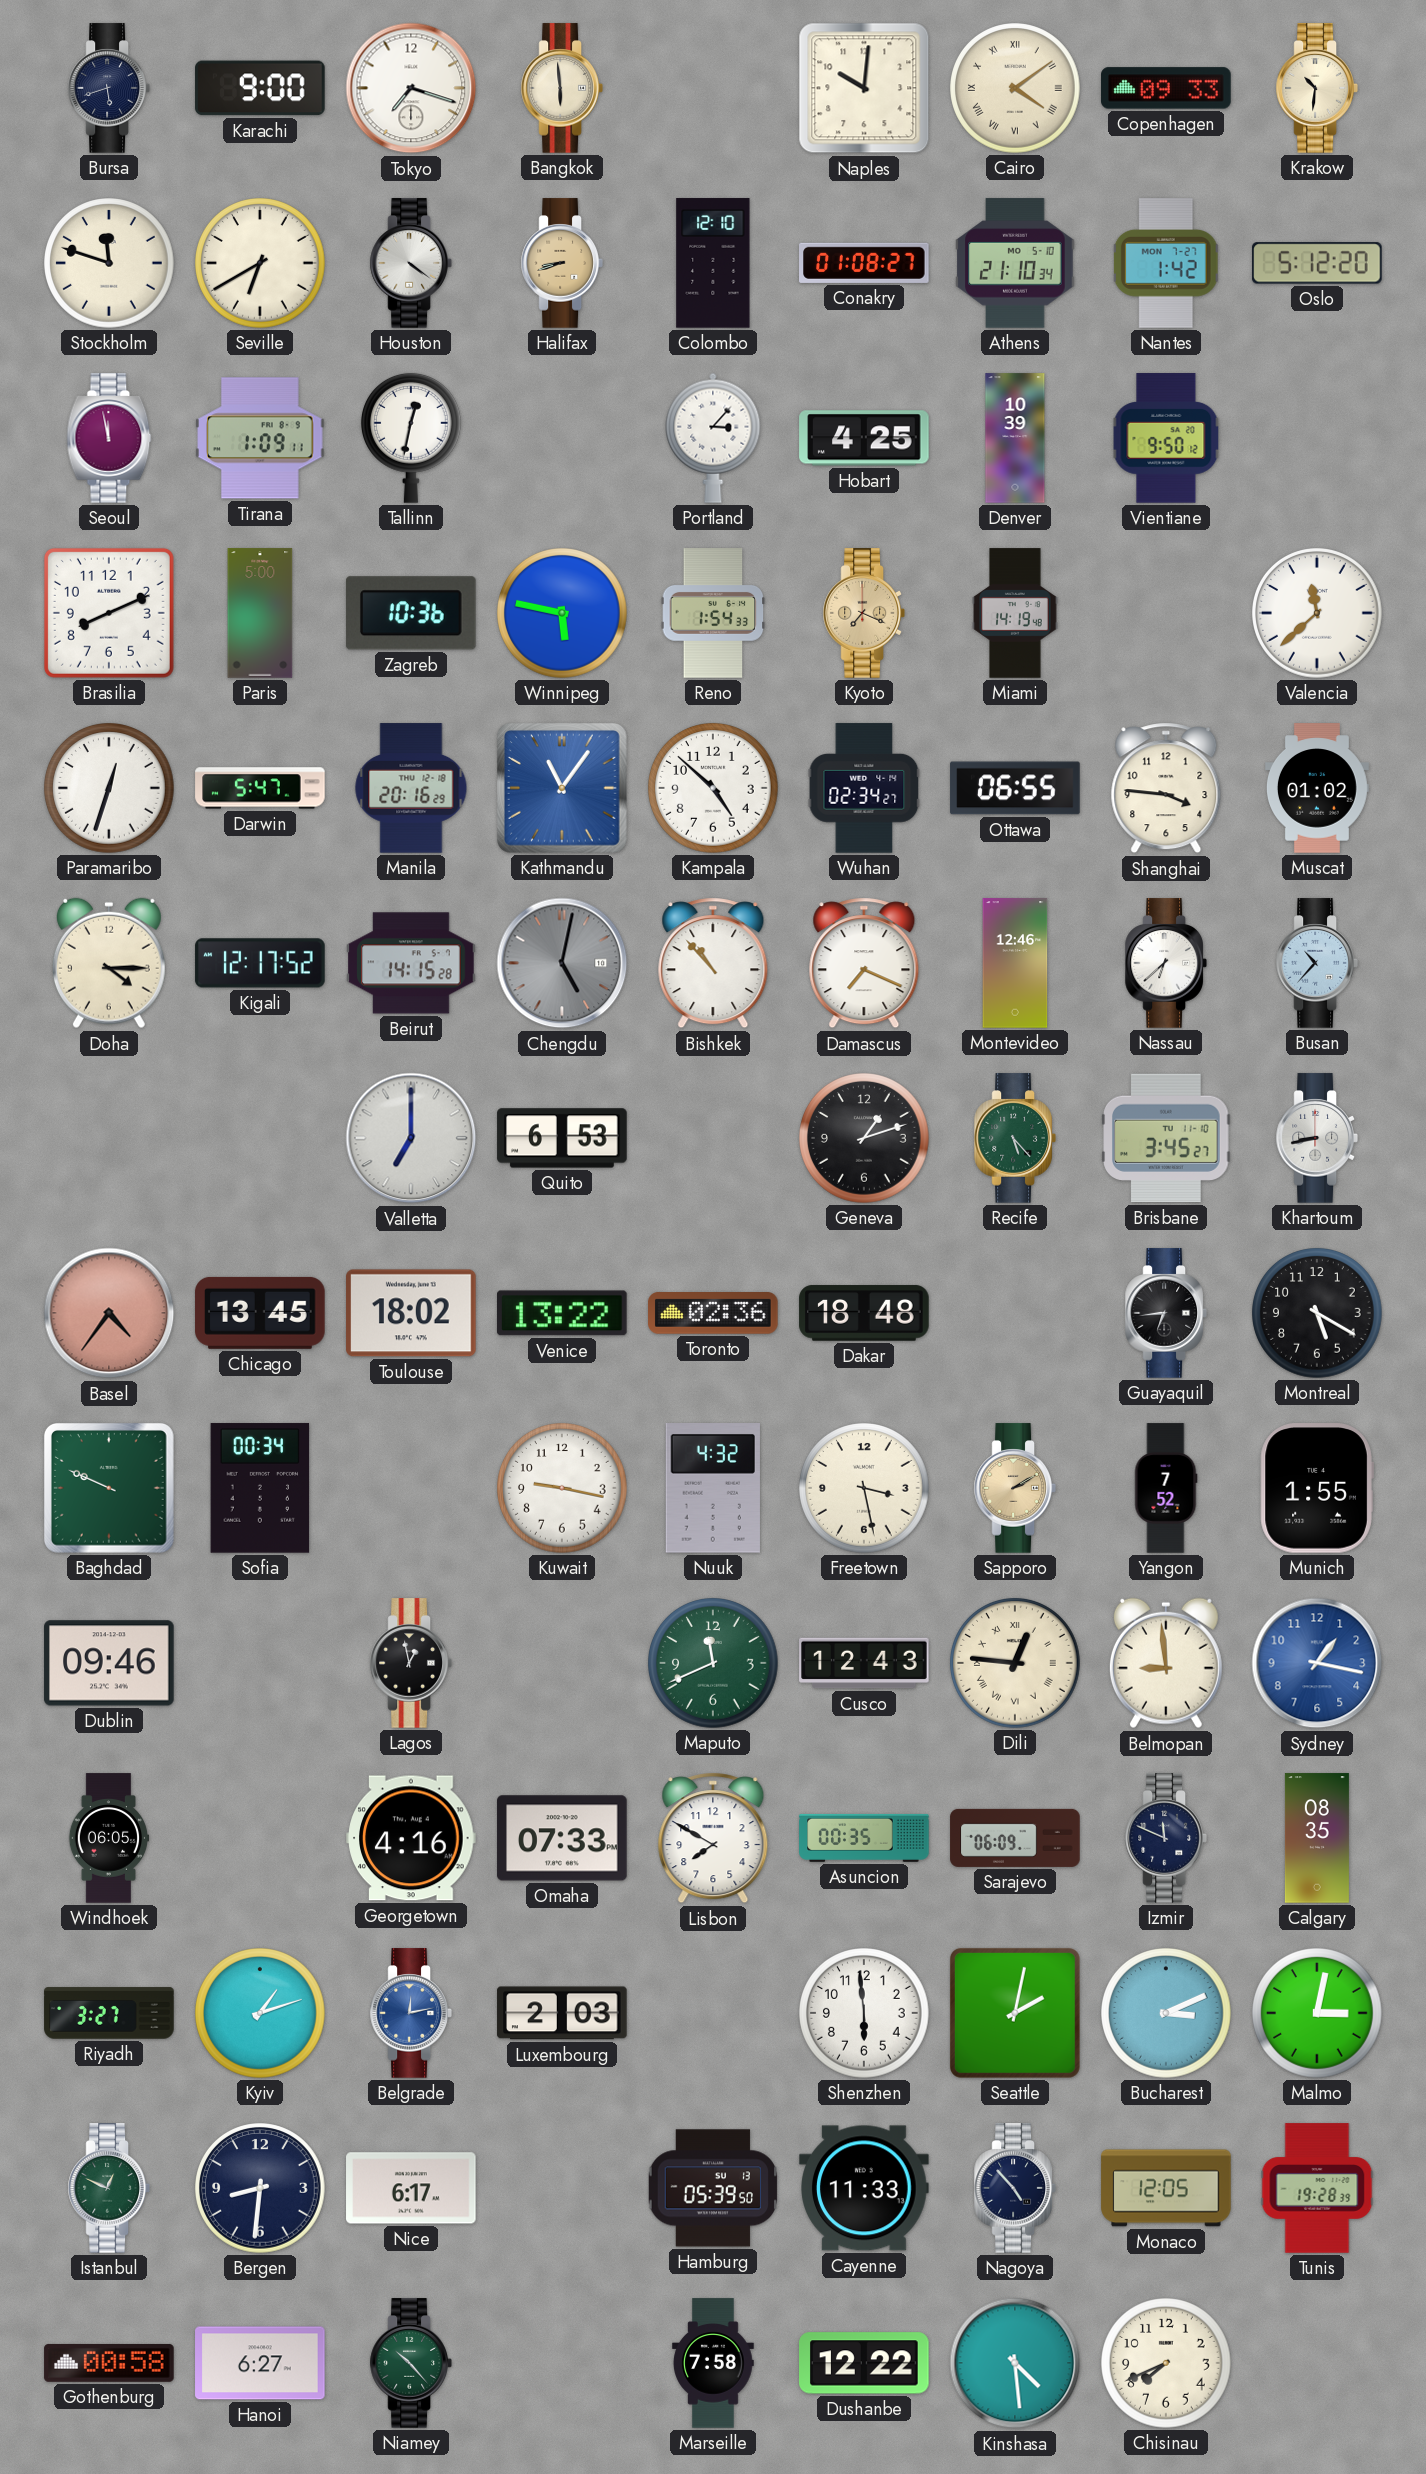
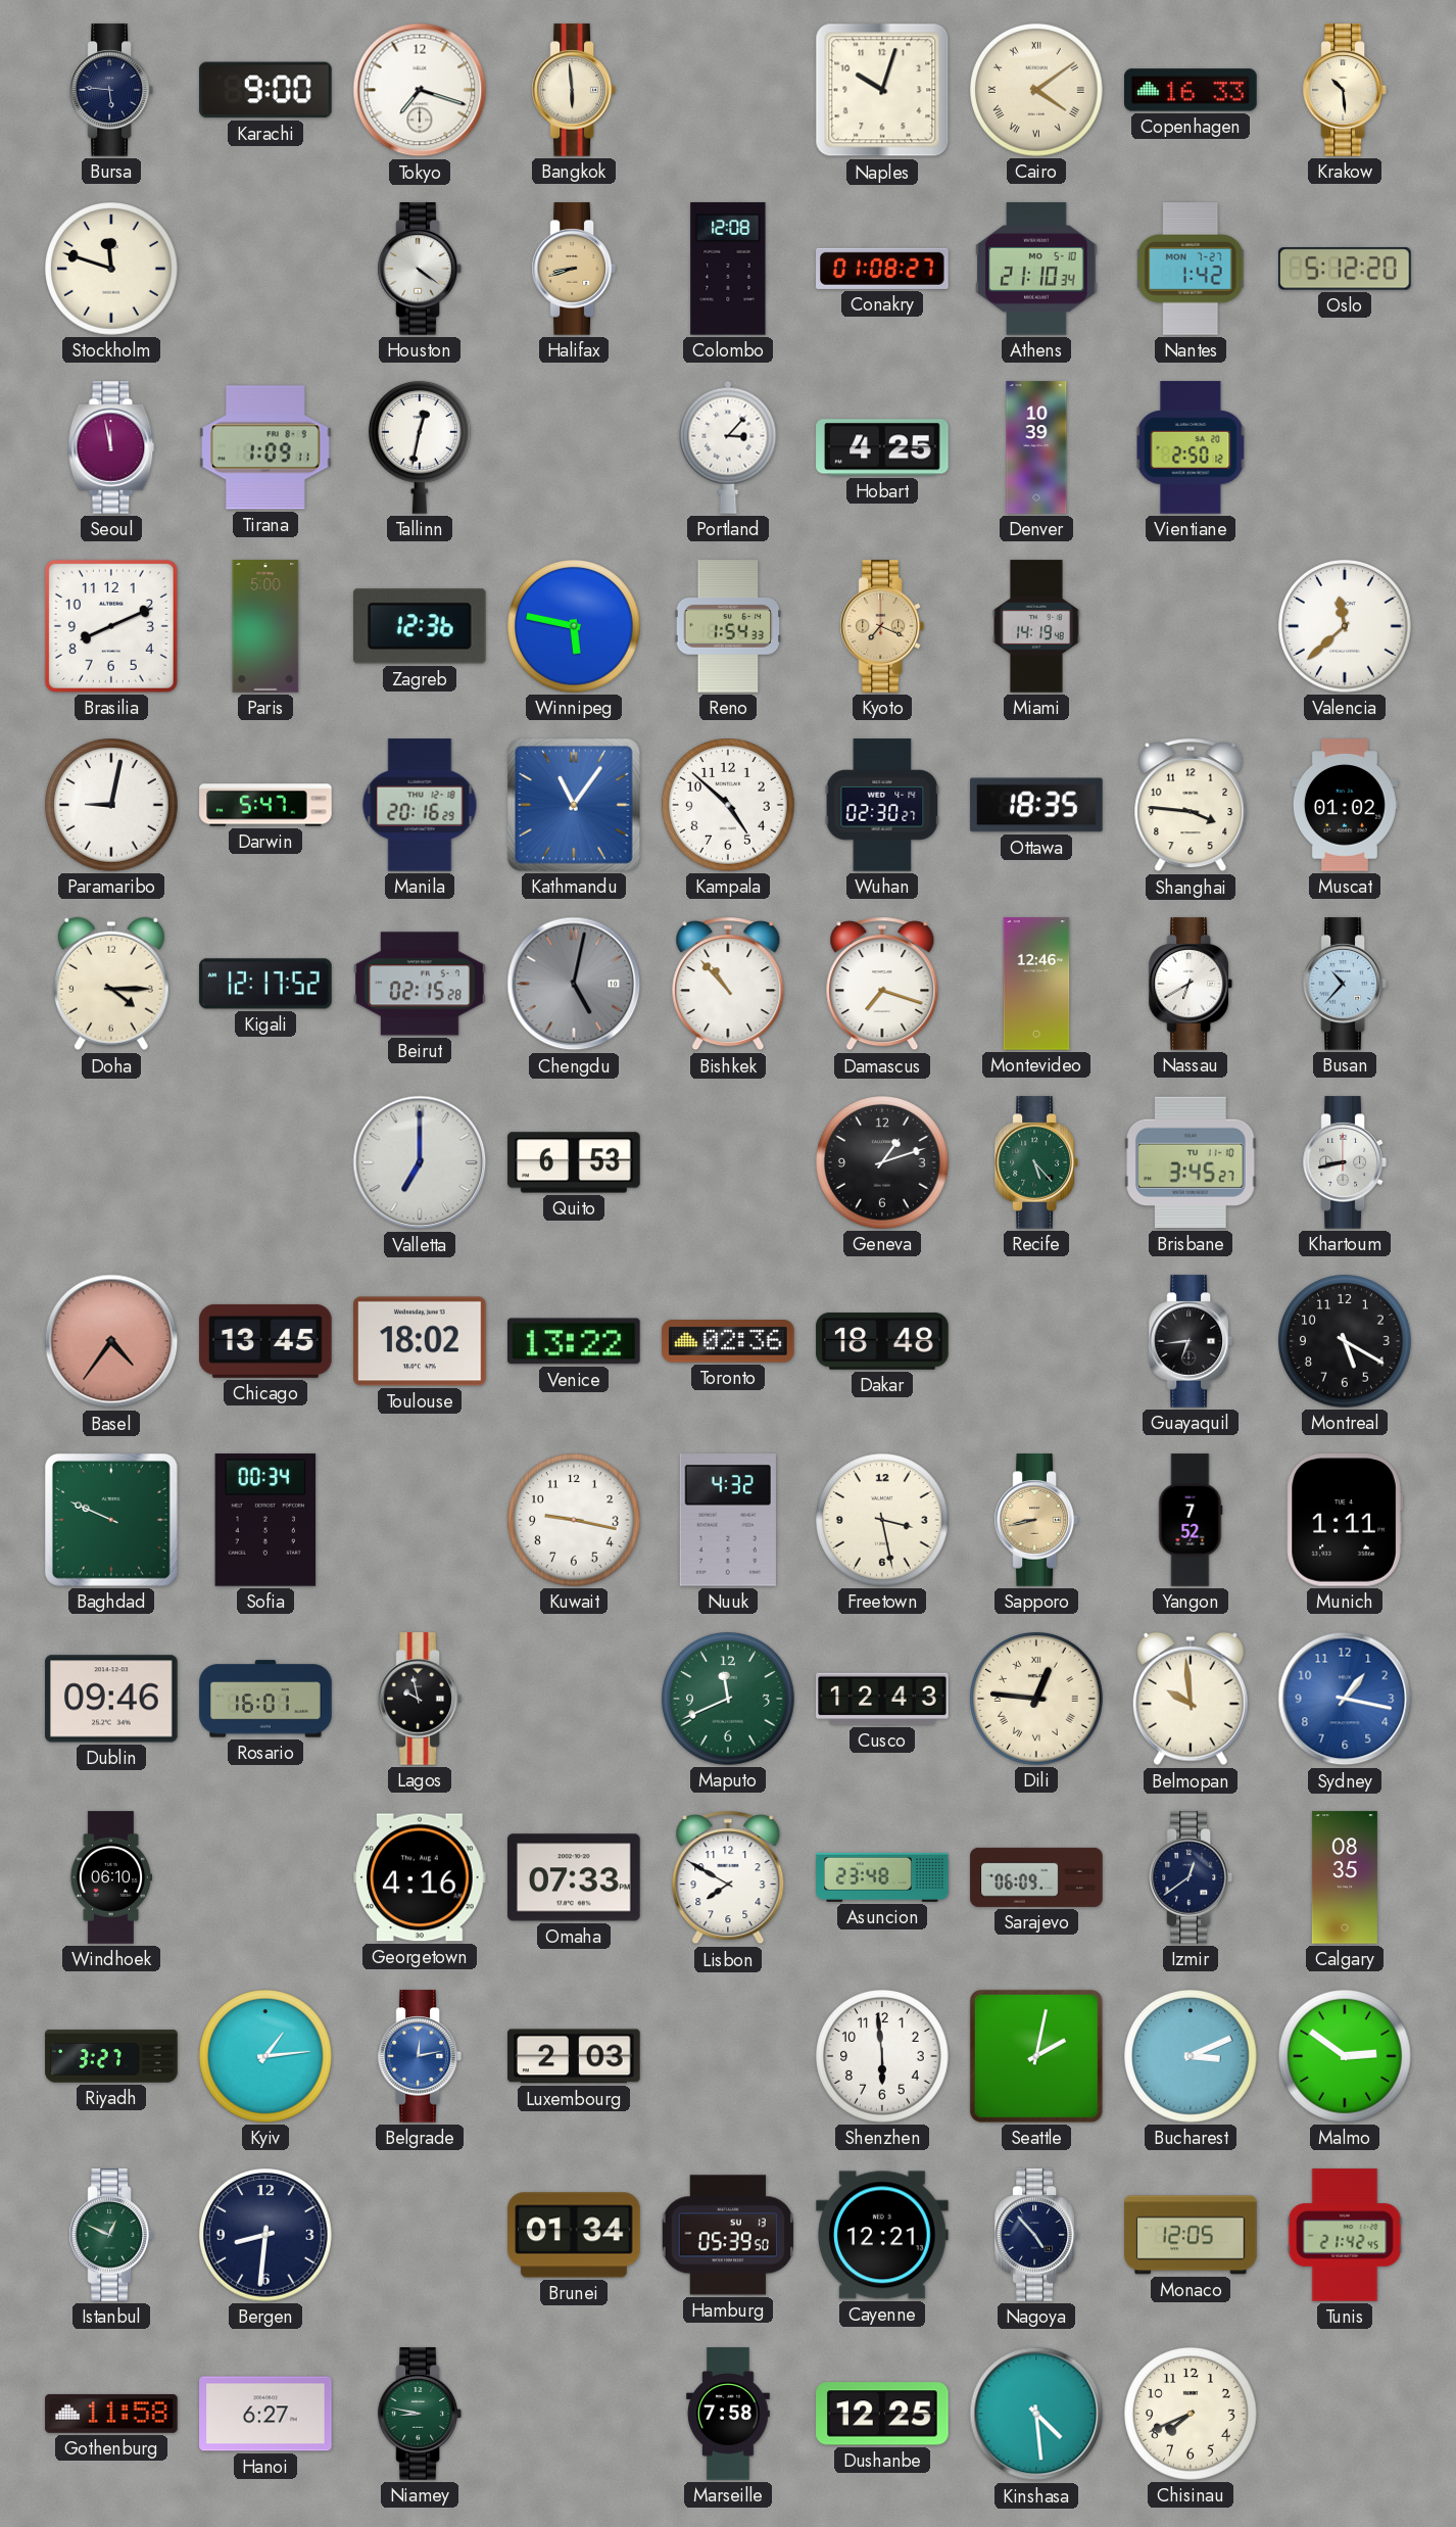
Bursa: 5:42 -> 5:46 (111, 90)
Naples: 10:01 -> 10:03 (882, 90)
Copenhagen: 09:33 -> 16:33 (1191, 90)
Krakow: 10:31 -> 10:29 (1345, 90)
Seville: 6:40 -> none (261, 264)
Colombo: 12:10 -> 12:08 (728, 269)
Vientiane: 9:50 -> 2:50 (1191, 447)
Zagreb: 10:36 -> 12:36 (420, 626)
Paramaribo: 12:33 -> 9:02 (112, 806)
Wuhan: 02:34 -> 02:30 (882, 805)
Ottawa: 06:55 -> 18:35 (1036, 805)
Beirut: 14:15 -> 02:15 (420, 984)
Damascus: 7:19 -> 7:18 (882, 984)
Nassau: 6:38 -> 6:40 (1191, 984)
Sapporo: 2:10 -> 8:43 (1036, 1520)
Munich: 1:55 -> 1:11 (1345, 1520)
Rosario: none -> 16:01 (265, 1699)
Lagos: 12:58 -> 9:58 (420, 1699)
Belmopan: 8:59 -> 9:59 (1191, 1699)
Windhoek: 06:05 -> 06:10 (111, 1877)
Asuncion: 00:35 -> 23:48 (882, 1877)
Izmir: 11:49 -> 12:39 (1191, 1877)
Kyiv: 1:12 -> 1:14 (266, 2057)
Malmo: 3:02 -> 2:51 (1346, 2057)
Nice: 6:17 -> none (411, 2188)
Brunei: none -> 01:34 (574, 2235)
Cayenne: 11:33 -> 12:21 (882, 2235)
Tunis: 19:28 -> 21:42 (1345, 2235)
Gothenburg: 00:58 -> 11:58 (111, 2414)
Niamey: 10:23 -> 8:47 (420, 2414)
Dushanbe: 12:22 -> 12:25 (882, 2414)
